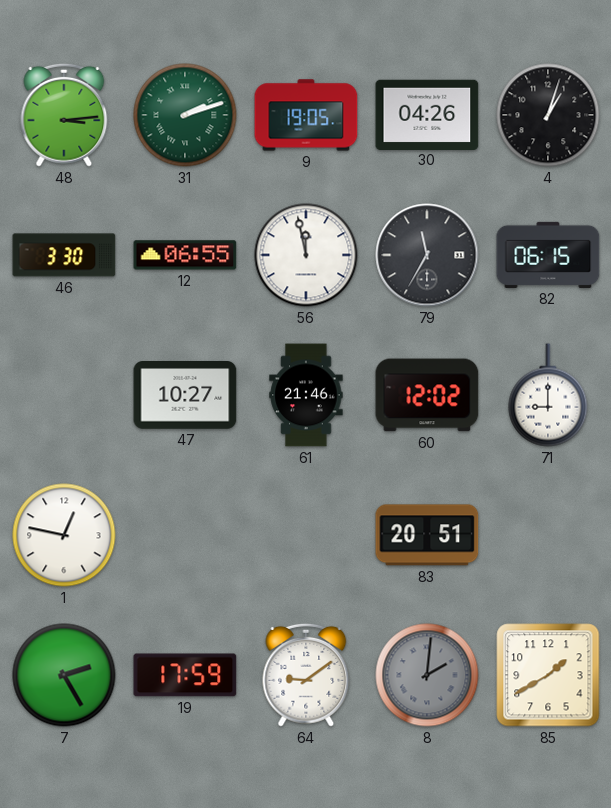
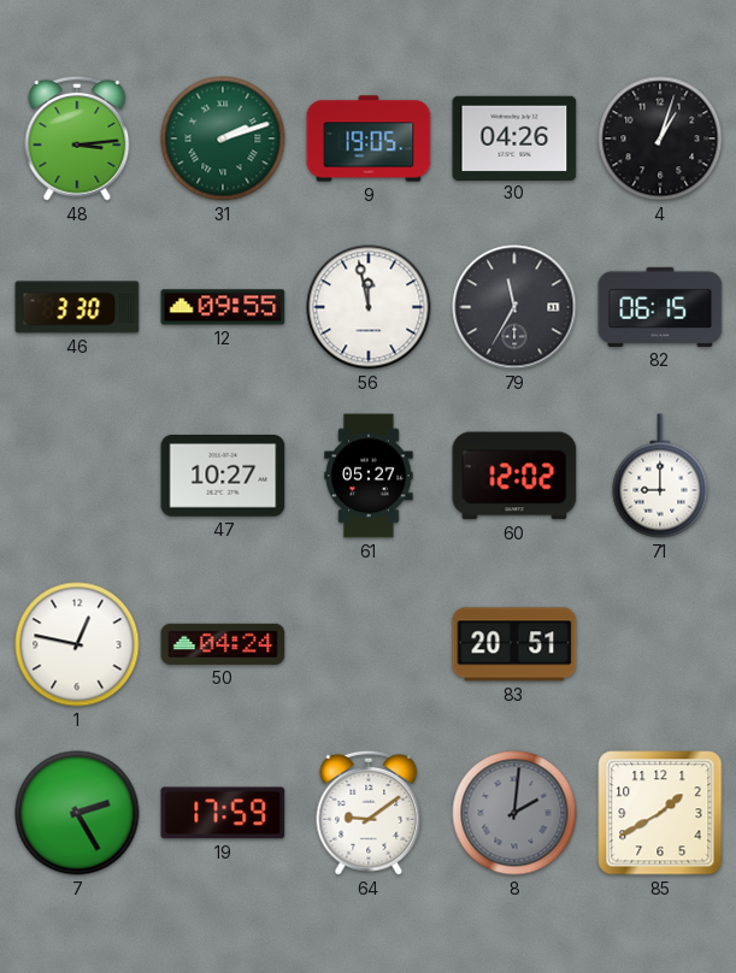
12: 06:55 -> 09:55 (223, 307)
61: 21:46 -> 05:27 (369, 476)
50: none -> 04:24 (223, 644)
